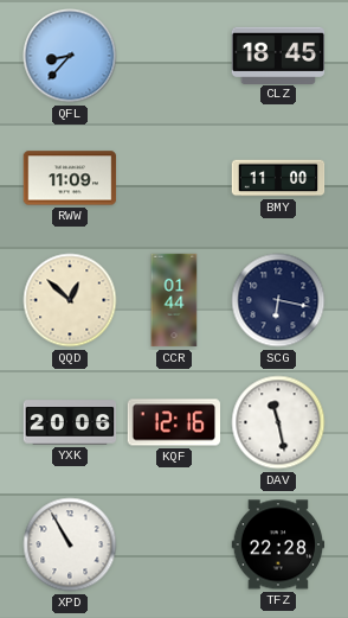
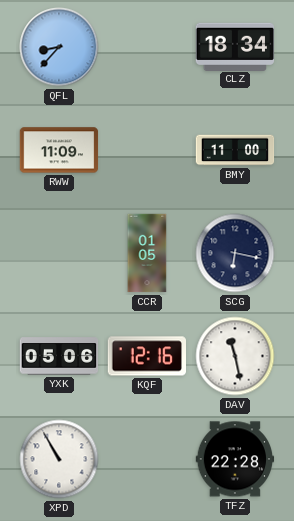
CLZ: 18:45 -> 18:34 (235, 46)
QQD: 12:52 -> none (70, 300)
CCR: 01:44 -> 01:05 (147, 253)
YXK: 20:06 -> 05:06 (59, 356)
